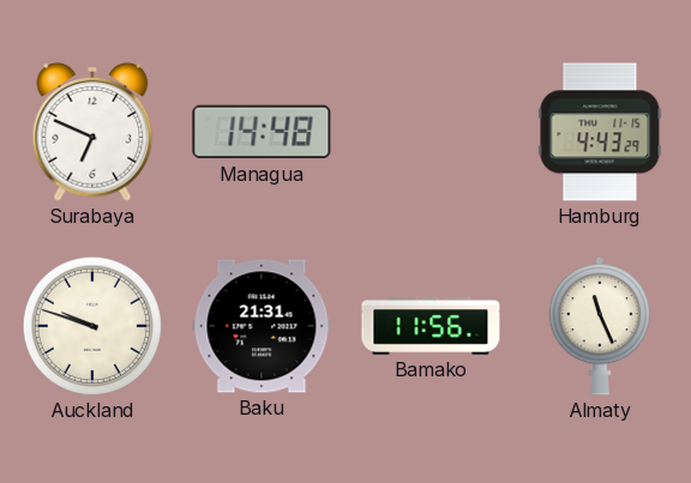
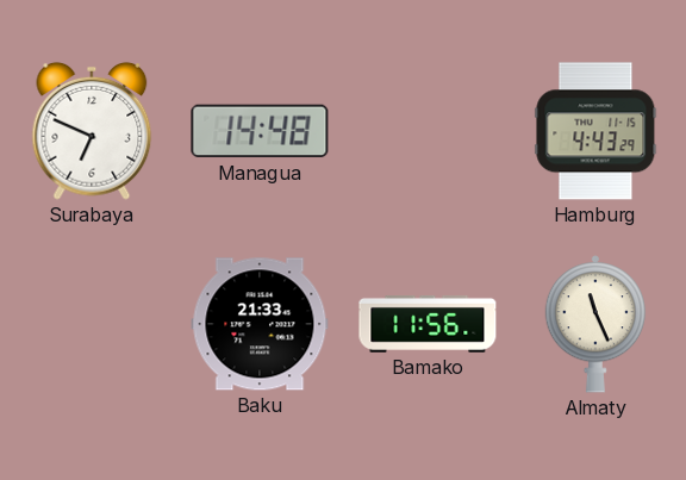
Auckland: 9:48 -> none (92, 326)
Baku: 21:31 -> 21:33 (260, 324)
